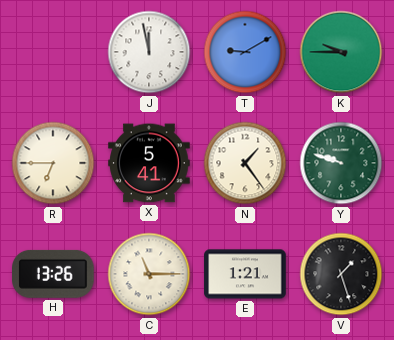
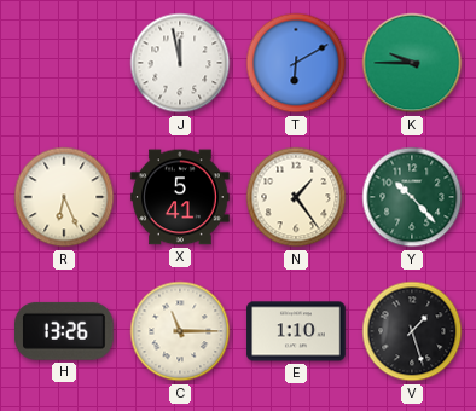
T: 9:10 -> 6:10 (296, 63)
R: 6:45 -> 6:26 (64, 197)
Y: 9:48 -> 10:23 (412, 197)
E: 1:21 -> 1:10 (296, 331)
